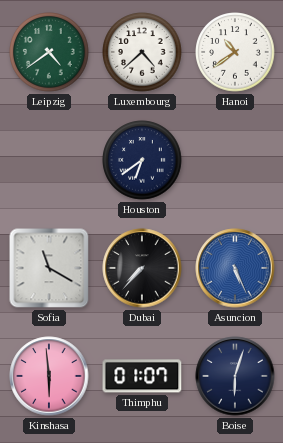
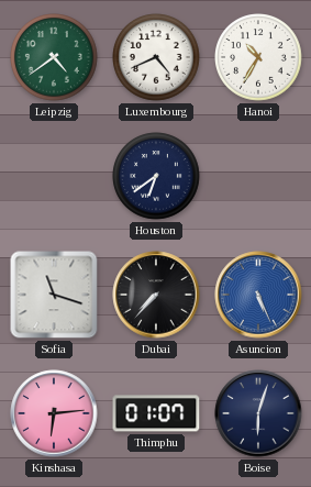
Luxembourg: 4:38 -> 4:41 (156, 57)
Hanoi: 10:39 -> 10:35 (258, 57)
Sofia: 11:20 -> 11:18 (54, 295)
Kinshasa: 5:59 -> 6:14 (54, 413)
